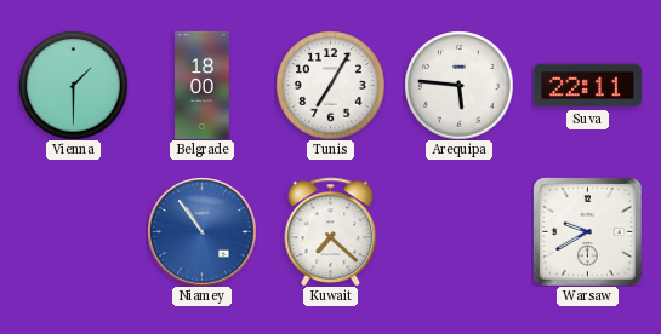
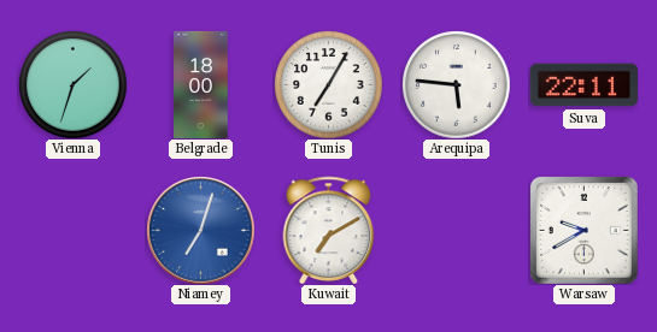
Vienna: 1:30 -> 1:33 (72, 84)
Niamey: 10:54 -> 7:03 (200, 230)
Kuwait: 7:22 -> 7:10 (329, 230)
